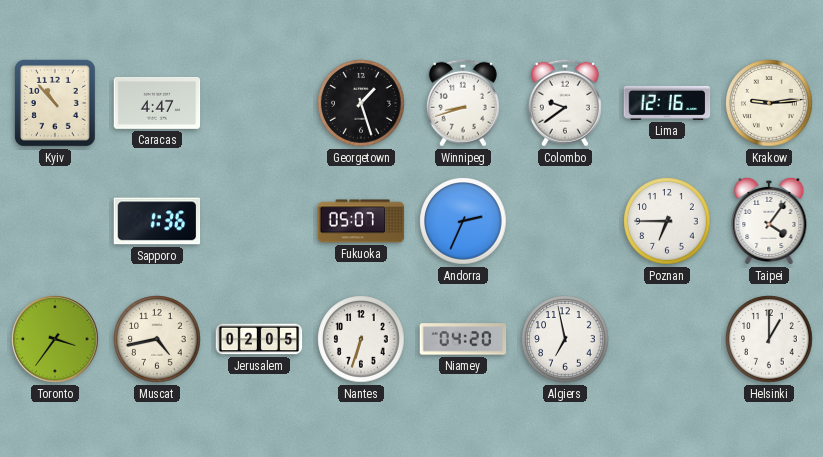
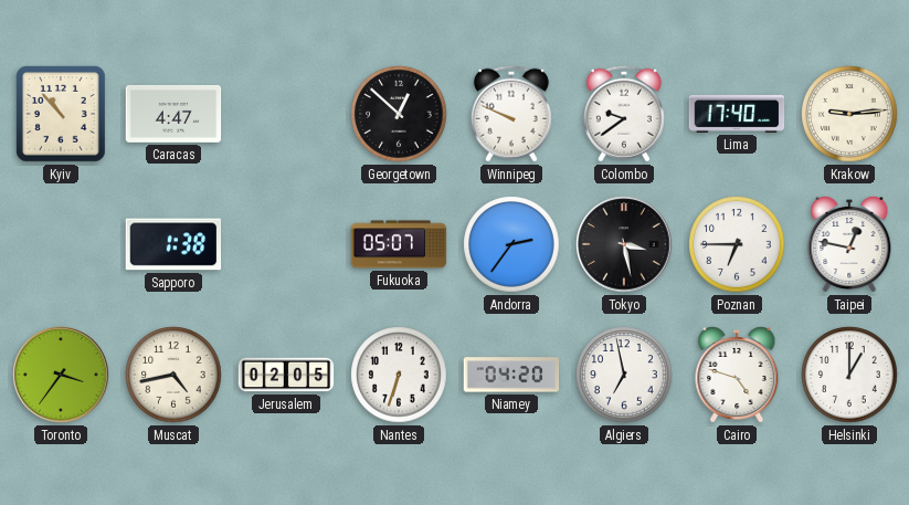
Georgetown: 1:27 -> 12:52 (399, 114)
Winnipeg: 8:42 -> 9:49 (511, 114)
Lima: 12:16 -> 17:40 (737, 114)
Sapporo: 1:36 -> 1:38 (173, 244)
Andorra: 2:34 -> 2:36 (511, 244)
Tokyo: none -> 3:28 (624, 244)
Taipei: 4:06 -> 12:47 (849, 244)
Cairo: none -> 4:48 (737, 375)
